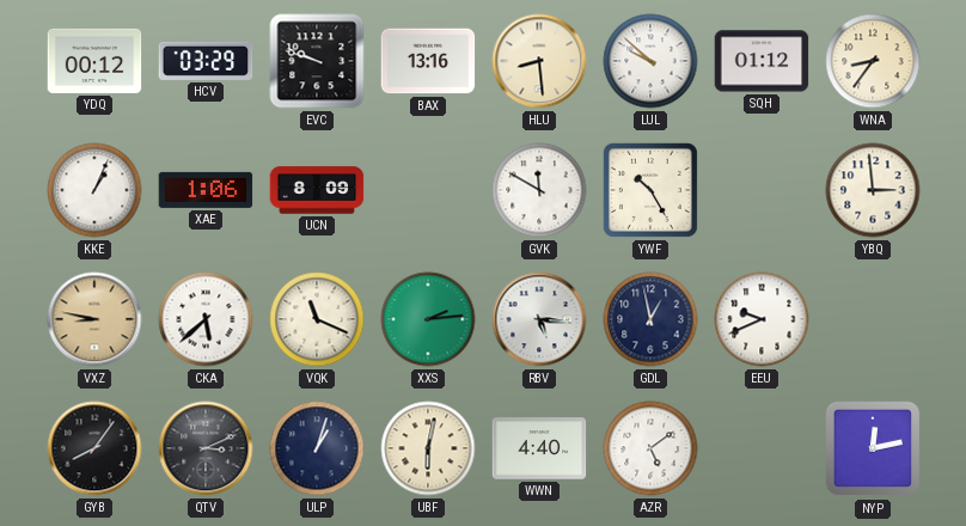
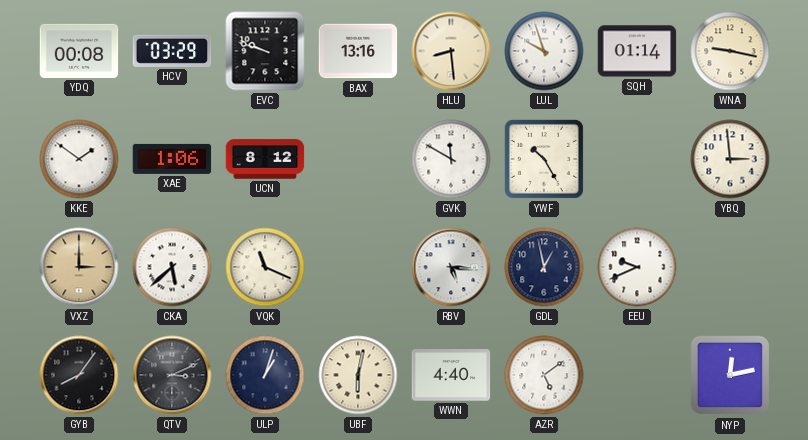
YDQ: 00:12 -> 00:08 (79, 51)
LUL: 9:52 -> 9:57 (544, 51)
SQH: 01:12 -> 01:14 (637, 51)
WNA: 8:36 -> 9:17 (730, 51)
KKE: 1:04 -> 1:51 (79, 159)
UCN: 8:09 -> 8:12 (265, 159)
VXZ: 8:47 -> 3:00 (79, 267)
XXS: 2:14 -> none (428, 319)
